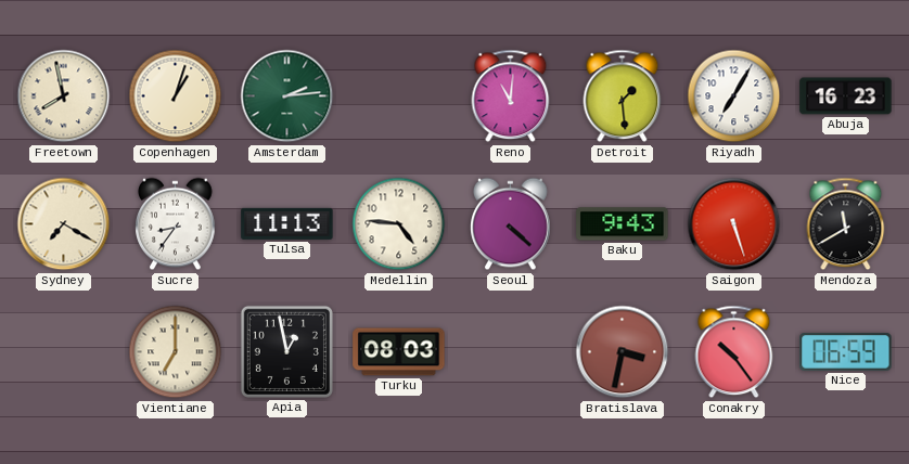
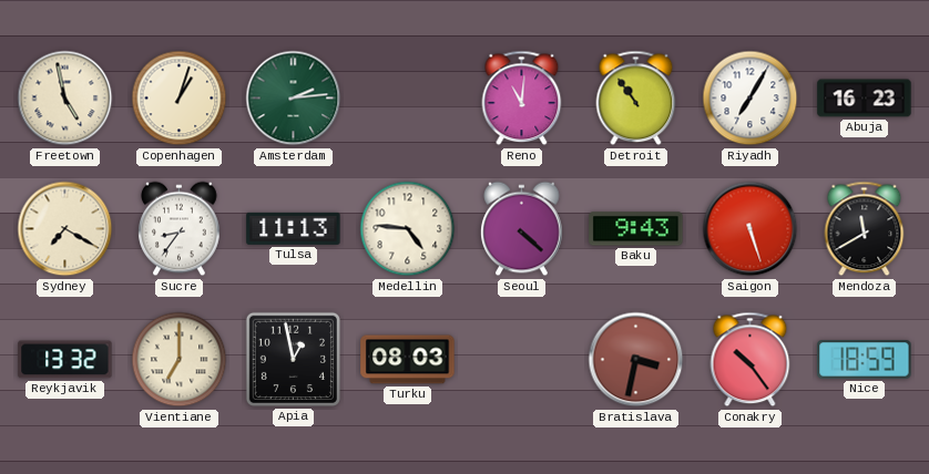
Freetown: 7:58 -> 4:58 (65, 99)
Detroit: 1:29 -> 10:54 (636, 99)
Reykjavik: none -> 13:32 (65, 360)
Nice: 06:59 -> 18:59 (865, 360)
